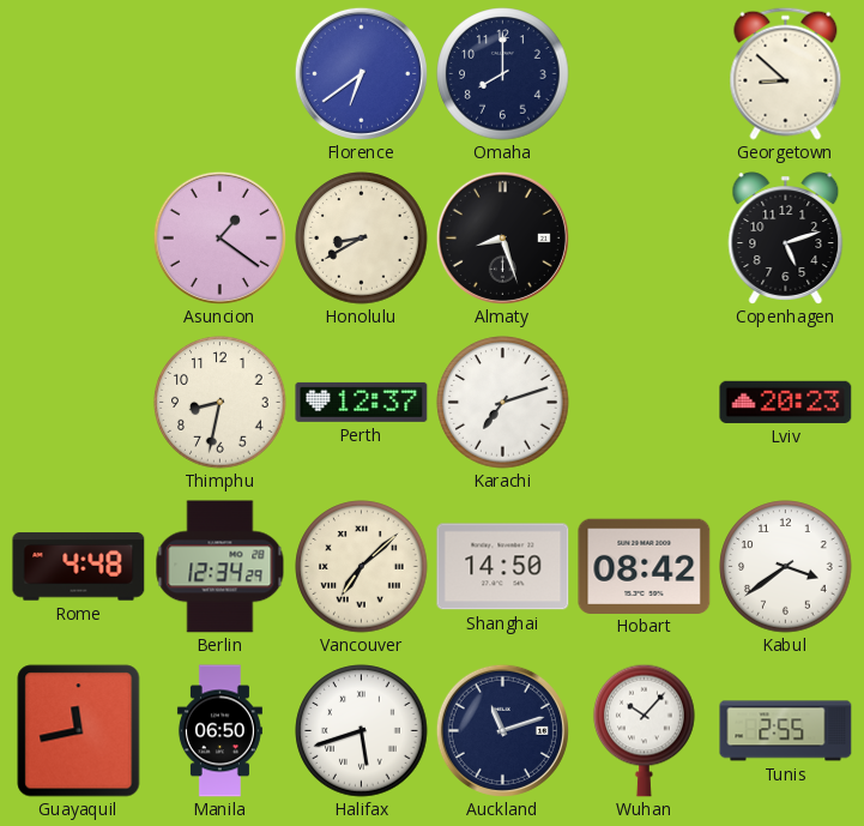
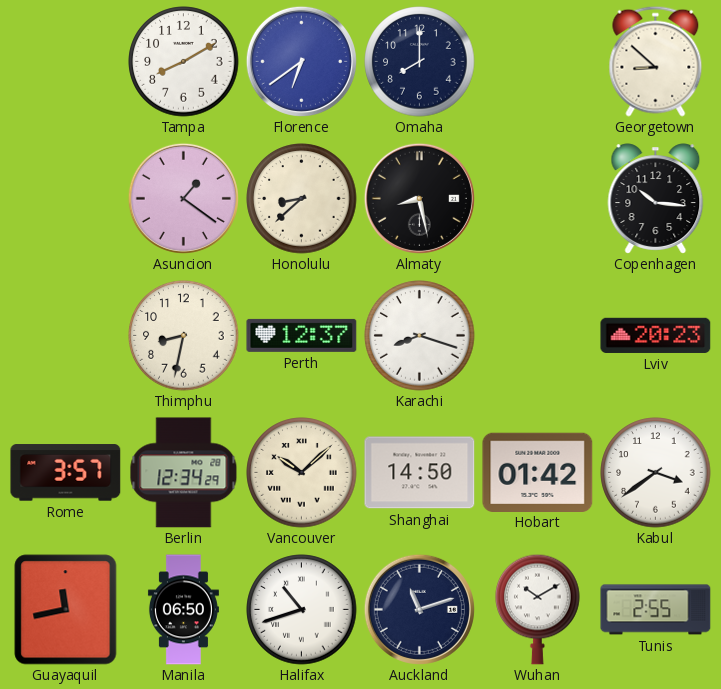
Tampa: none -> 8:10 (184, 62)
Honolulu: 8:40 -> 8:38 (302, 199)
Almaty: 8:27 -> 8:28 (419, 198)
Copenhagen: 5:12 -> 10:16 (656, 199)
Karachi: 7:12 -> 8:18 (420, 336)
Rome: 4:48 -> 3:57 (66, 473)
Vancouver: 7:08 -> 10:08 (302, 473)
Hobart: 08:42 -> 01:42 (538, 472)
Halifax: 5:42 -> 10:42 (302, 610)
Wuhan: 10:07 -> 10:10 (538, 609)
